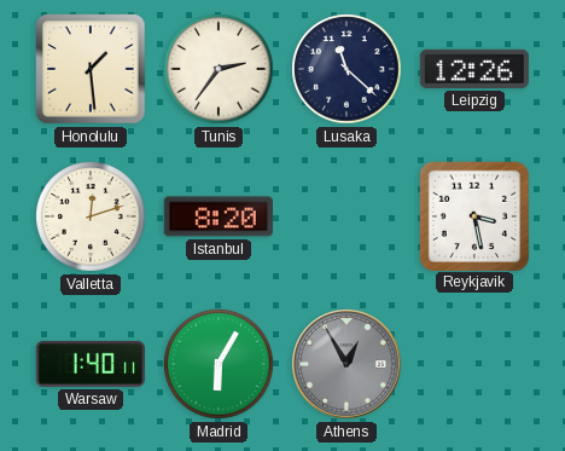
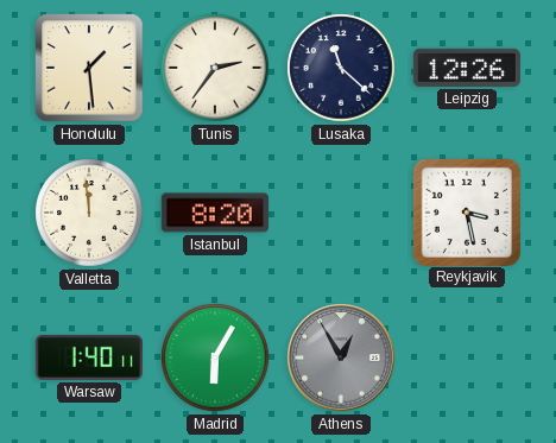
Valletta: 12:12 -> 11:59 (89, 213)
